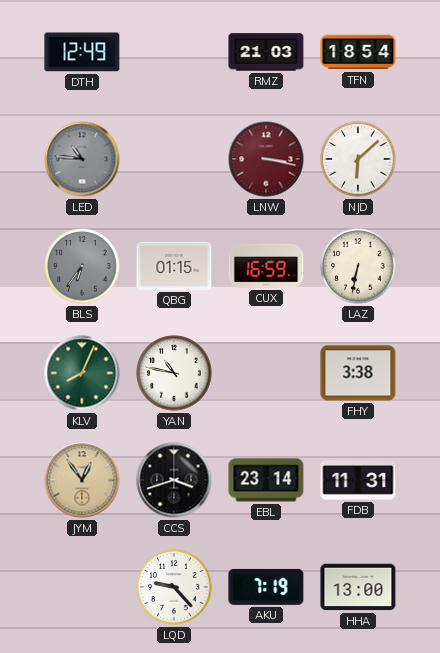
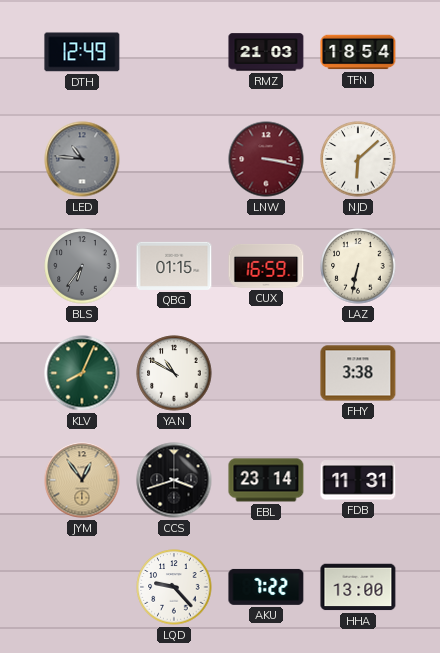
YAN: 10:47 -> 10:50 (174, 373)
AKU: 7:19 -> 7:22 (266, 587)
